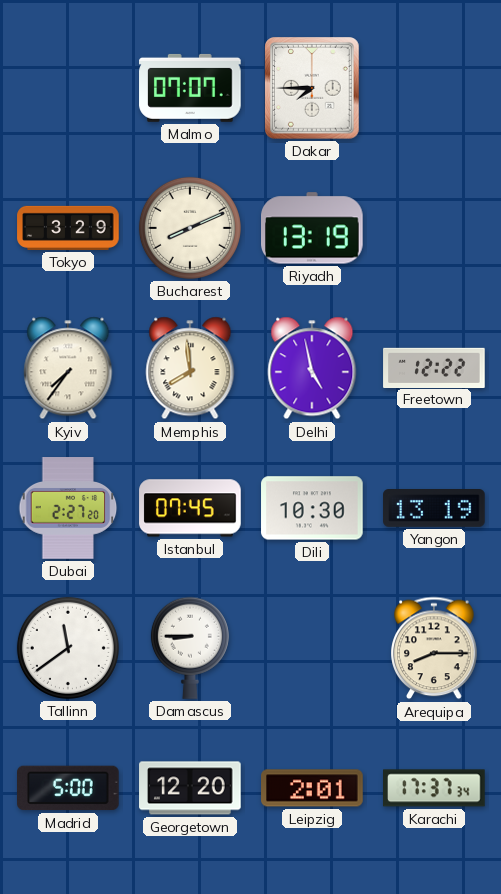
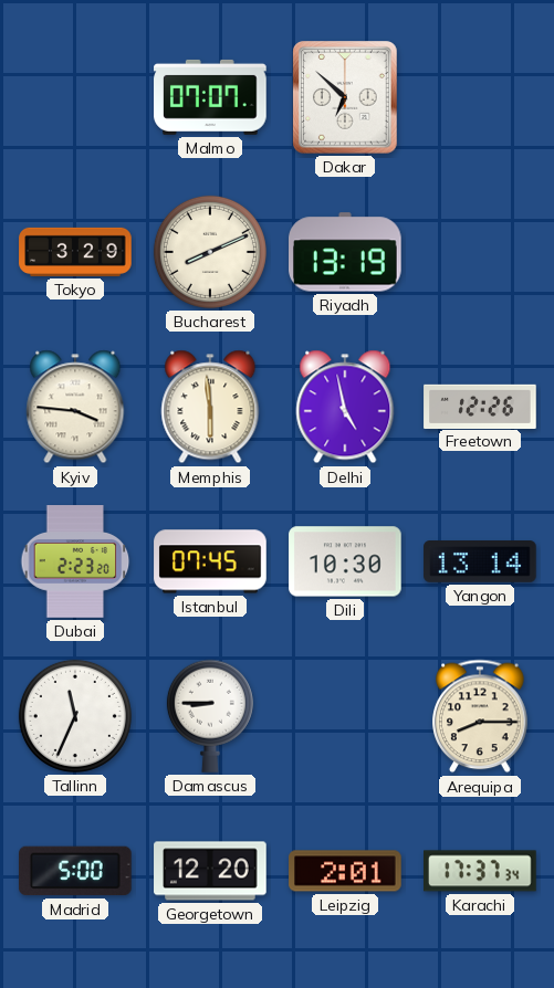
Dakar: 7:45 -> 6:52 (345, 97)
Kyiv: 7:36 -> 3:46 (75, 407)
Memphis: 7:59 -> 5:59 (210, 407)
Freetown: 12:22 -> 12:26 (480, 406)
Dubai: 2:27 -> 2:23 (75, 561)
Yangon: 13:19 -> 13:14 (480, 563)
Tallinn: 11:39 -> 11:34 (75, 716)
